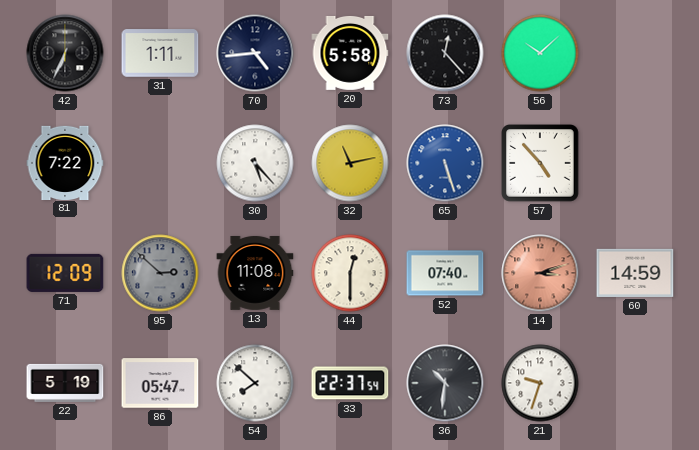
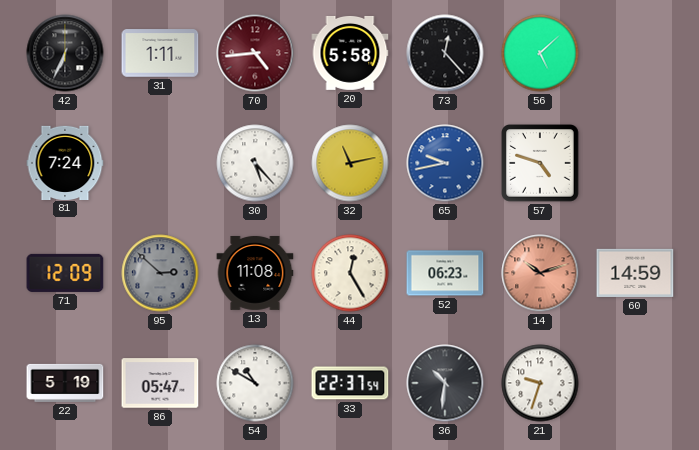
70 dial: navy -> burgundy (255, 53)
56: 10:08 -> 5:08 (540, 53)
81: 7:22 -> 7:24 (65, 162)
65: 5:27 -> 9:43 (445, 163)
57: 4:53 -> 4:48 (541, 164)
44: 12:30 -> 12:25 (350, 273)
52: 07:40 -> 06:23 (445, 273)
14: 3:12 -> 10:12 (540, 273)
54: 7:52 -> 10:50 (255, 383)
